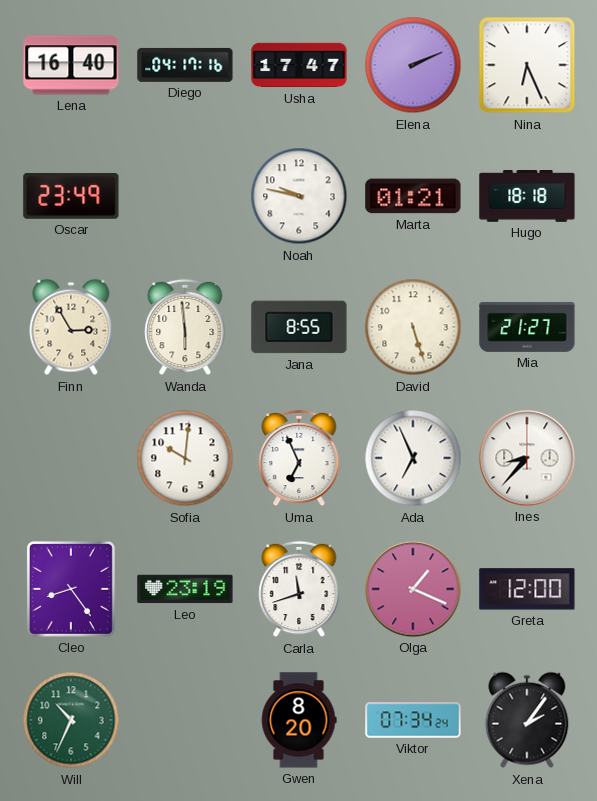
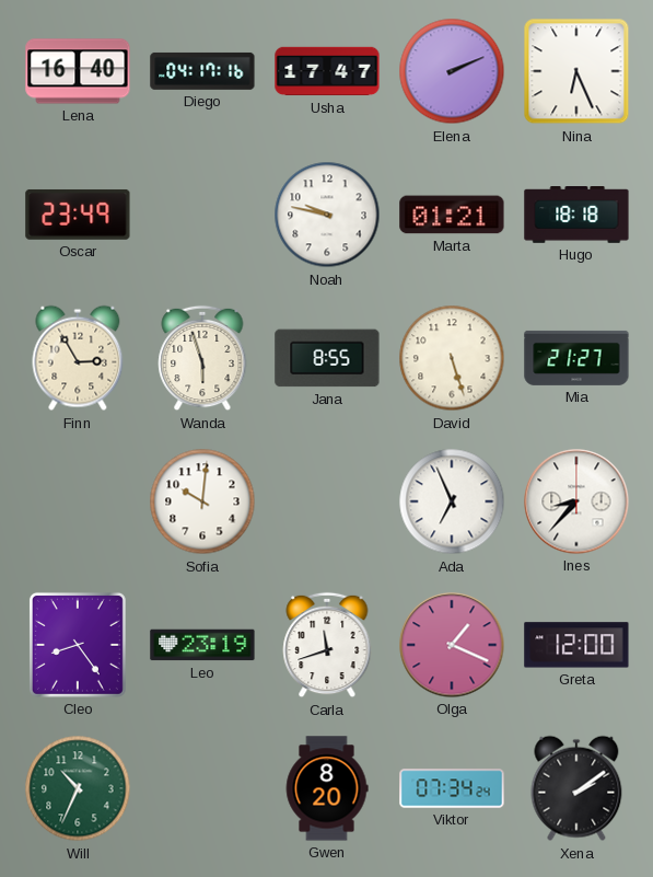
Wanda: 5:59 -> 5:57 (202, 358)
Uma: 6:56 -> none (299, 458)
Xena: 2:06 -> 2:09 (576, 788)
